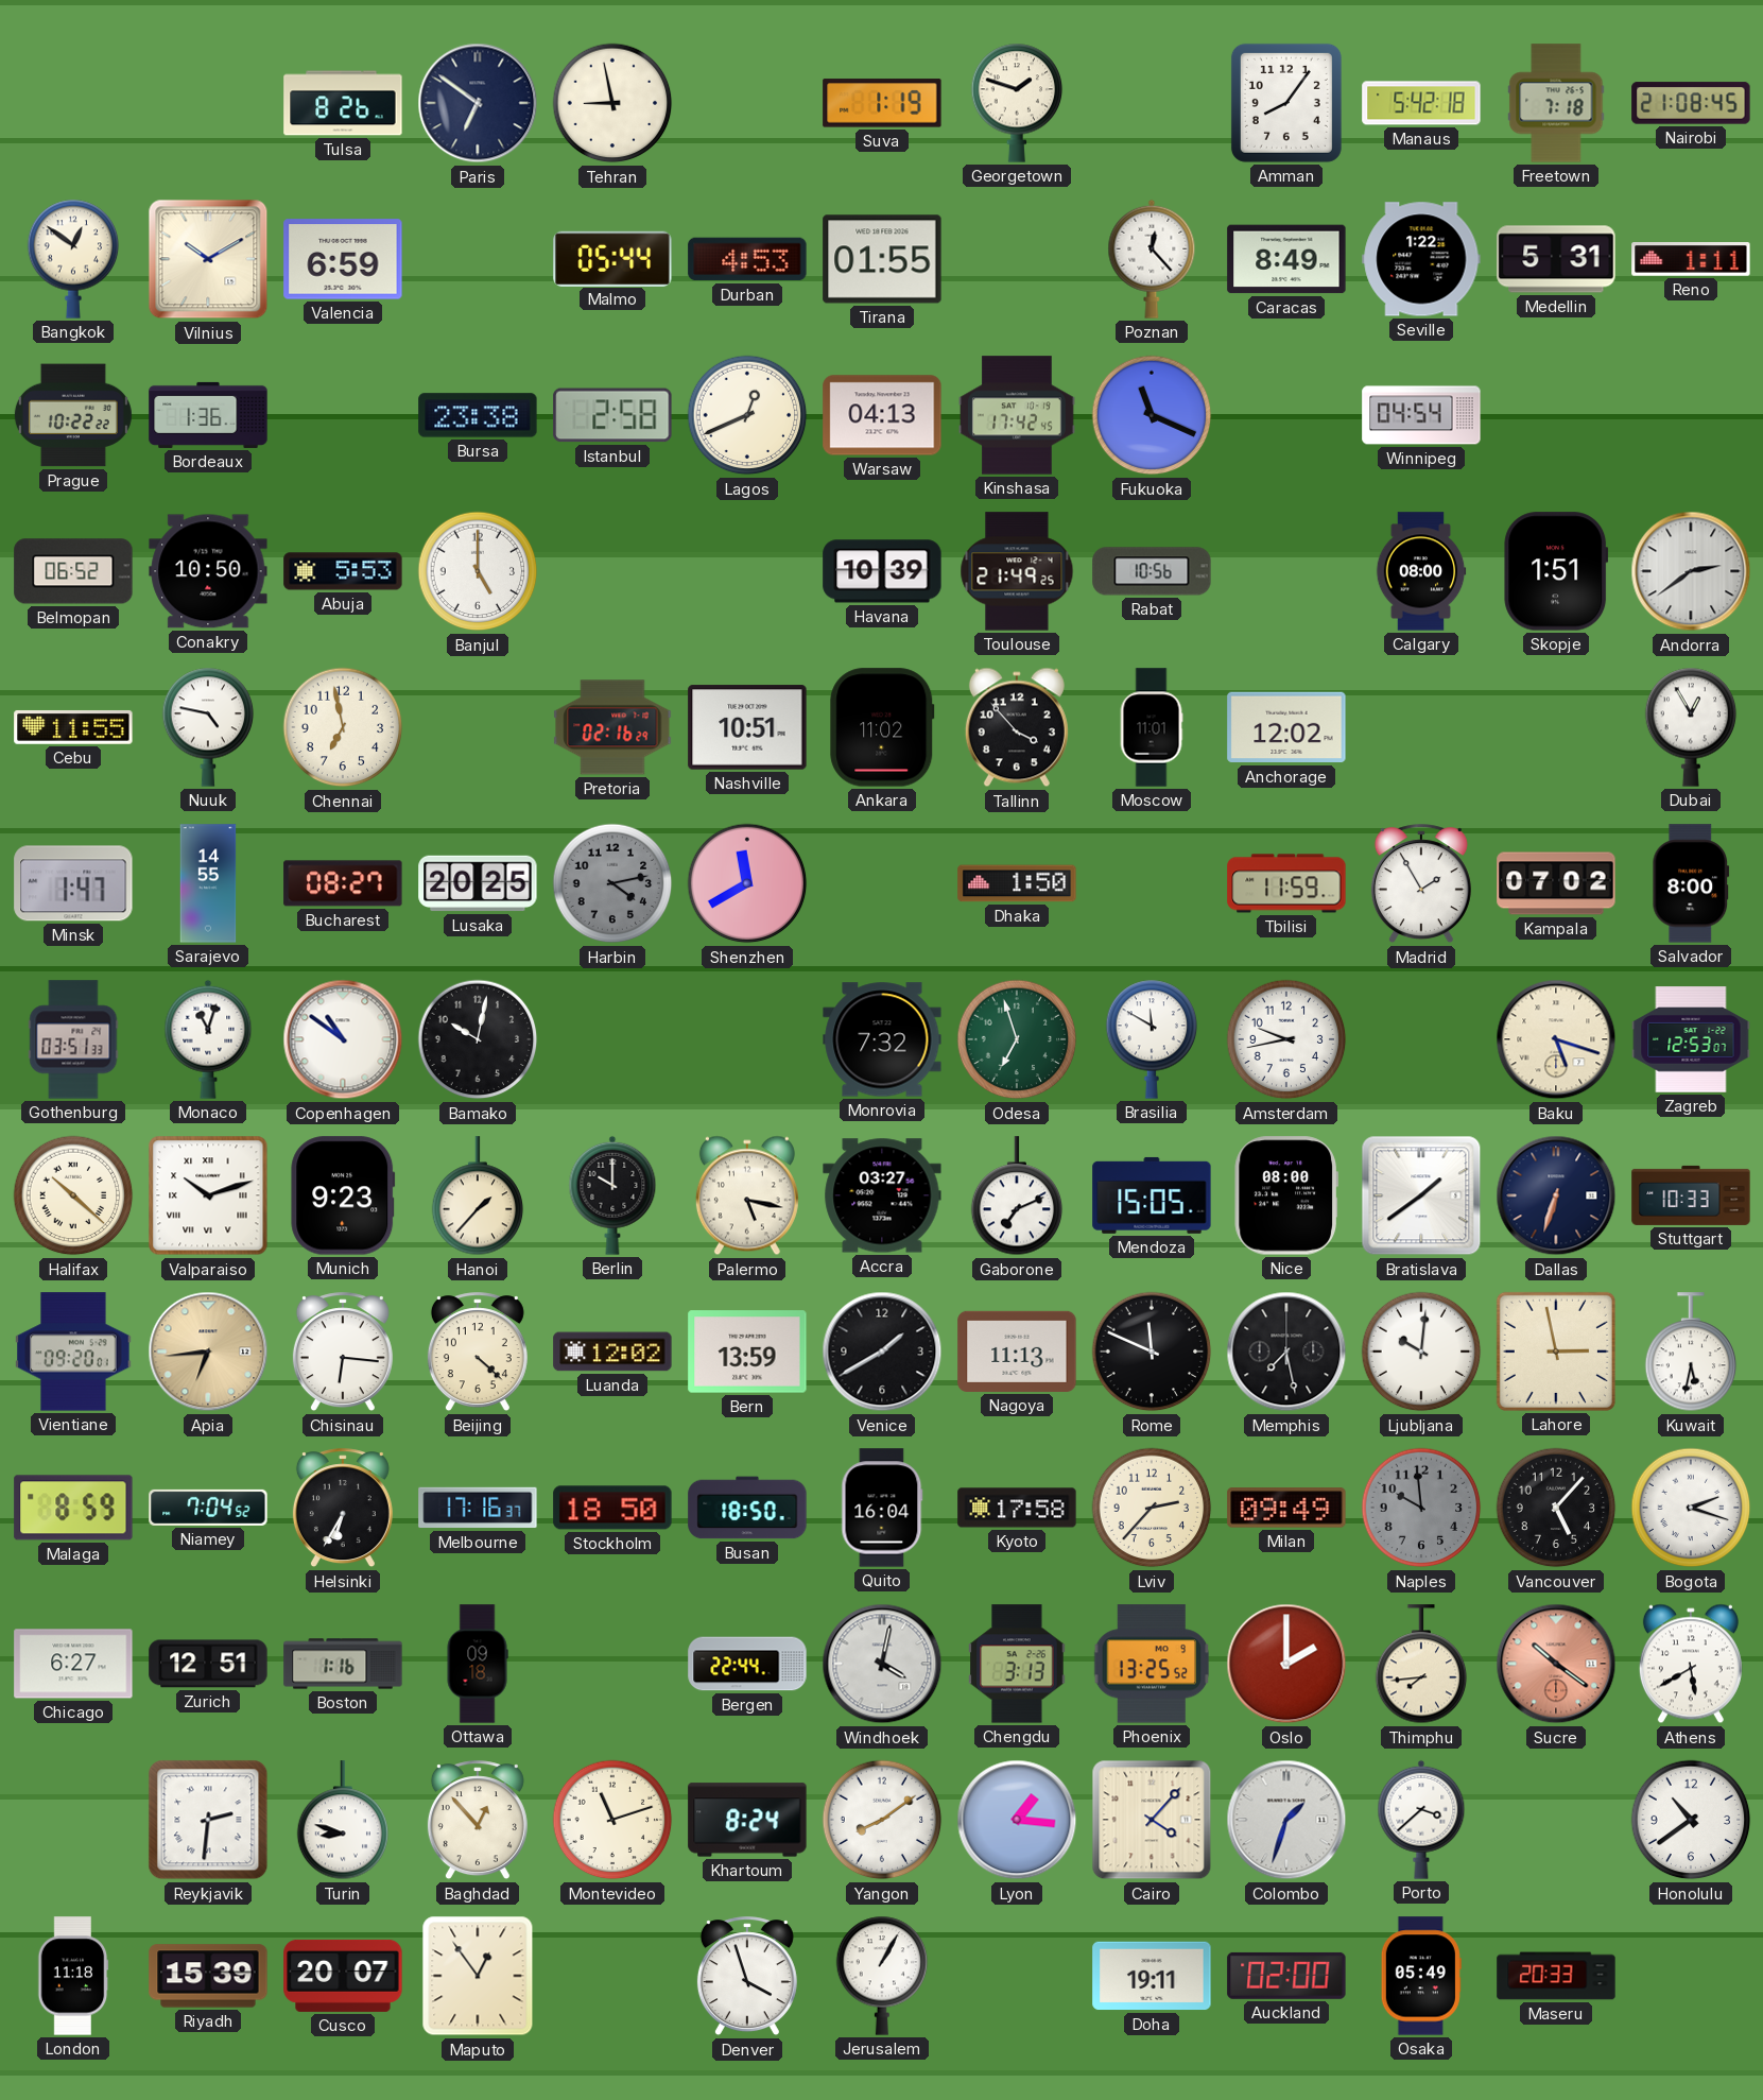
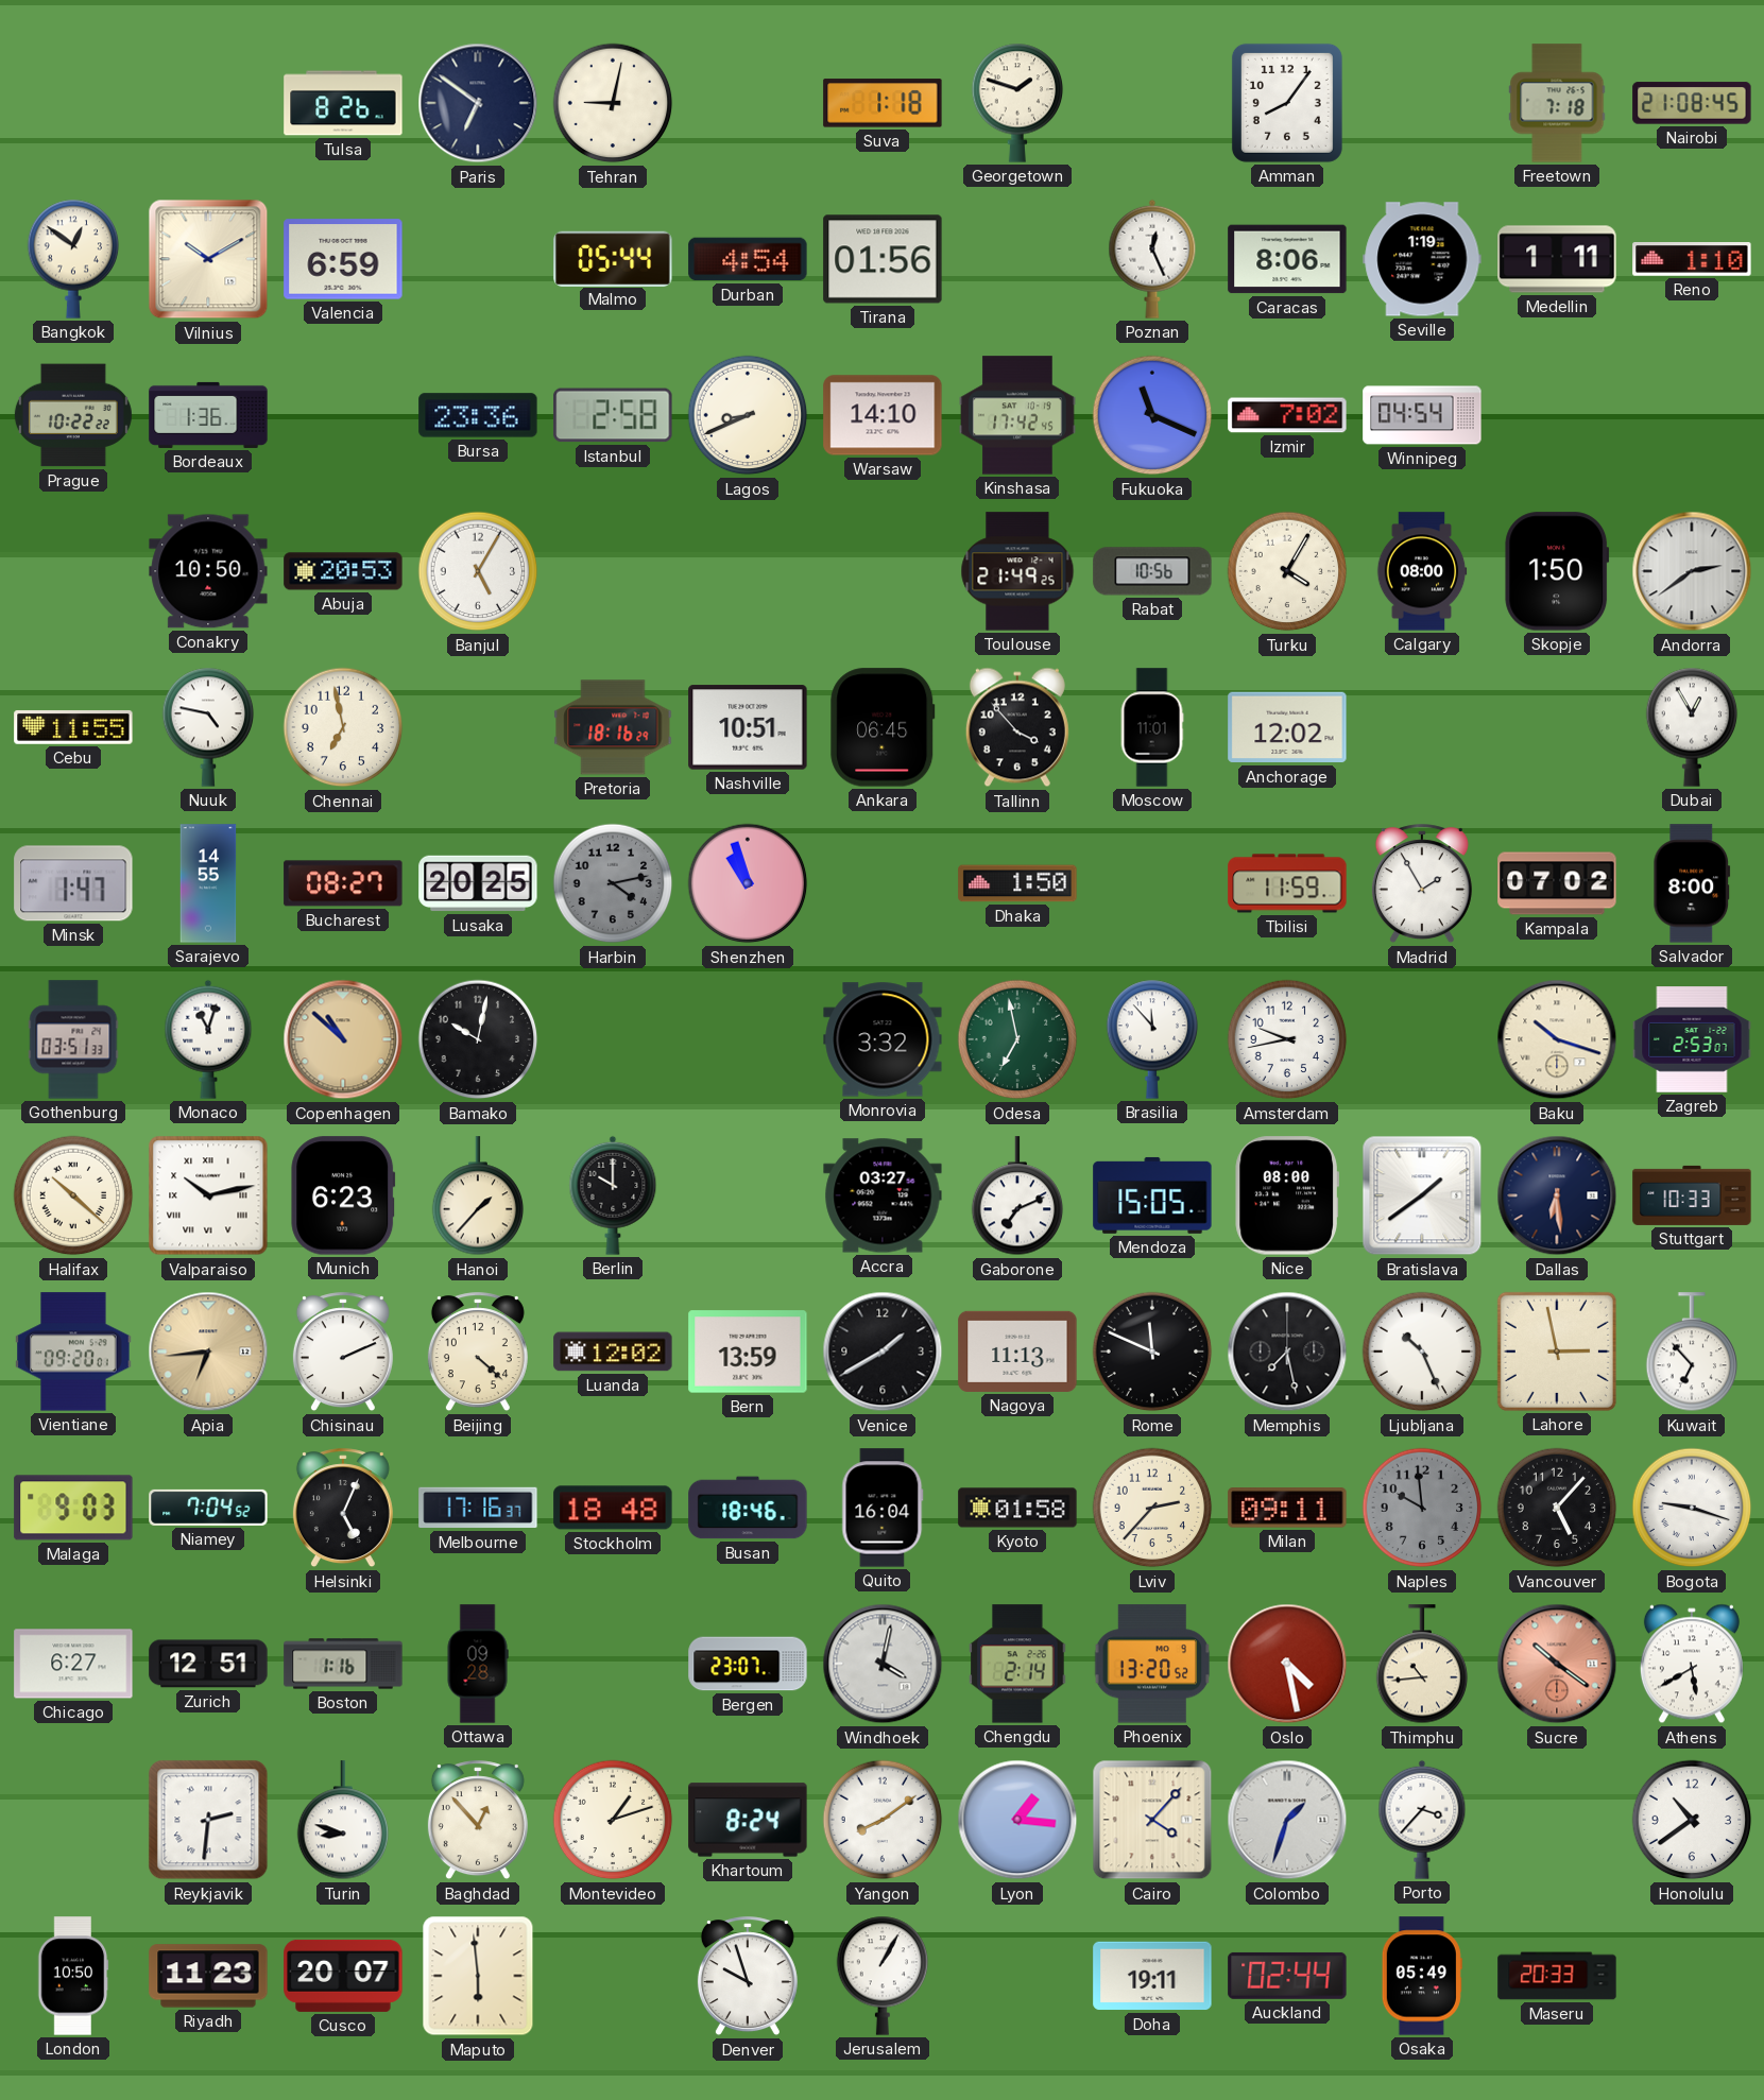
Tehran: 8:58 -> 9:02 (613, 103)
Suva: 1:19 -> 1:18 (883, 103)
Manaus: 5:42 -> none (1421, 103)
Durban: 4:53 -> 4:54 (748, 259)
Tirana: 01:55 -> 01:56 (883, 259)
Poznan: 12:23 -> 12:26 (1152, 259)
Caracas: 8:49 -> 8:06 (1287, 259)
Seville: 1:22 -> 1:19 (1422, 259)
Medellin: 5:31 -> 1:11 (1557, 259)
Reno: 1:11 -> 1:10 (1692, 259)
Bursa: 23:38 -> 23:36 (478, 415)
Lagos: 12:41 -> 8:41 (748, 415)
Warsaw: 04:13 -> 14:10 (883, 415)
Izmir: none -> 7:02 (1287, 415)
Belmopan: 06:52 -> none (73, 571)
Abuja: 5:53 -> 20:53 (343, 571)
Banjul: 5:00 -> 5:05 (478, 571)
Havana: 10:39 -> none (882, 571)
Turku: none -> 4:05 (1287, 571)
Skopje: 1:51 -> 1:50 (1557, 571)
Pretoria: 02:16 -> 18:16 (613, 727)
Ankara: 11:02 -> 06:45 (883, 727)
Shenzhen: 11:40 -> 10:57 (748, 883)
Copenhagen: 10:51 -> 10:52 (343, 1039)
Copenhagen dial: white -> champagne (343, 1039)
Monrovia: 7:32 -> 3:32 (883, 1039)
Odesa: 6:57 -> 6:58 (1017, 1039)
Brasilia: 11:50 -> 11:53 (1152, 1039)
Baku: 5:18 -> 10:18 (1557, 1039)
Zagreb: 12:53 -> 2:53 (1692, 1039)
Valparaiso: 10:12 -> 10:13 (208, 1195)
Munich: 9:23 -> 6:23 (343, 1195)
Palermo: 5:17 -> none (747, 1195)
Dallas: 6:33 -> 6:29 (1557, 1195)
Chisinau: 6:16 -> 2:11 (343, 1353)
Ljubljana: 10:01 -> 10:26 (1422, 1352)
Kuwait: 5:32 -> 6:53 (1692, 1353)
Malaga: 8:59 -> 9:03 (73, 1508)
Helsinki: 6:35 -> 5:04 (343, 1509)
Stockholm: 18:50 -> 18:48 (613, 1508)
Busan: 18:50 -> 18:46 (748, 1508)
Kyoto: 17:58 -> 01:58 (1017, 1508)
Milan: 09:49 -> 09:11 (1287, 1508)
Bogota: 2:18 -> 9:18 (1692, 1508)
Ottawa: 09:18 -> 09:28 (478, 1664)
Bergen: 22:44 -> 23:07 (748, 1664)
Chengdu: 3:13 -> 2:14 (1017, 1664)
Phoenix: 13:25 -> 13:20 (1152, 1664)
Oslo: 2:00 -> 4:28 (1287, 1664)
Thimphu: 7:44 -> 10:44 (1422, 1665)
Montevideo: 11:12 -> 1:12 (613, 1820)
Porto: 3:38 -> 3:37 (1422, 1820)
London: 11:18 -> 10:50 (73, 1976)
Riyadh: 15:39 -> 11:23 (208, 1976)
Maputo: 12:54 -> 5:59 (478, 1976)
Denver: 3:57 -> 9:57 (748, 1977)
Auckland: 02:00 -> 02:44 (1287, 1976)
